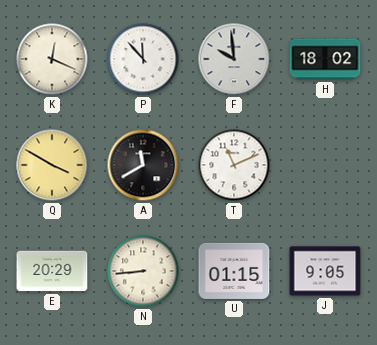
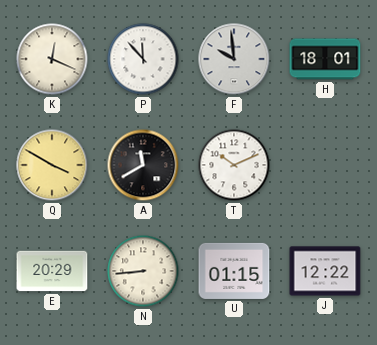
H: 18:02 -> 18:01 (325, 59)
T: 11:11 -> 10:11 (234, 165)
J: 9:05 -> 12:22 (325, 271)
